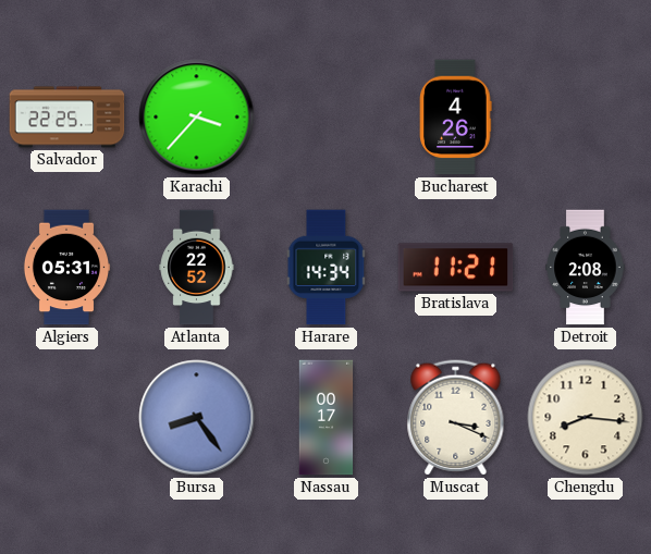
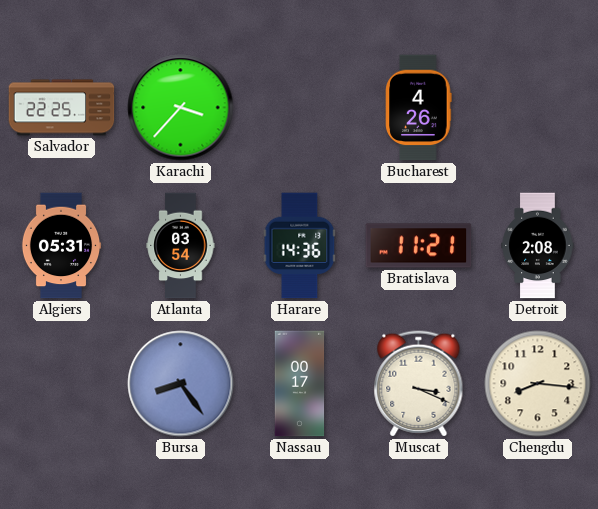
Atlanta: 22:52 -> 03:54 (181, 246)
Harare: 14:34 -> 14:36 (300, 246)
